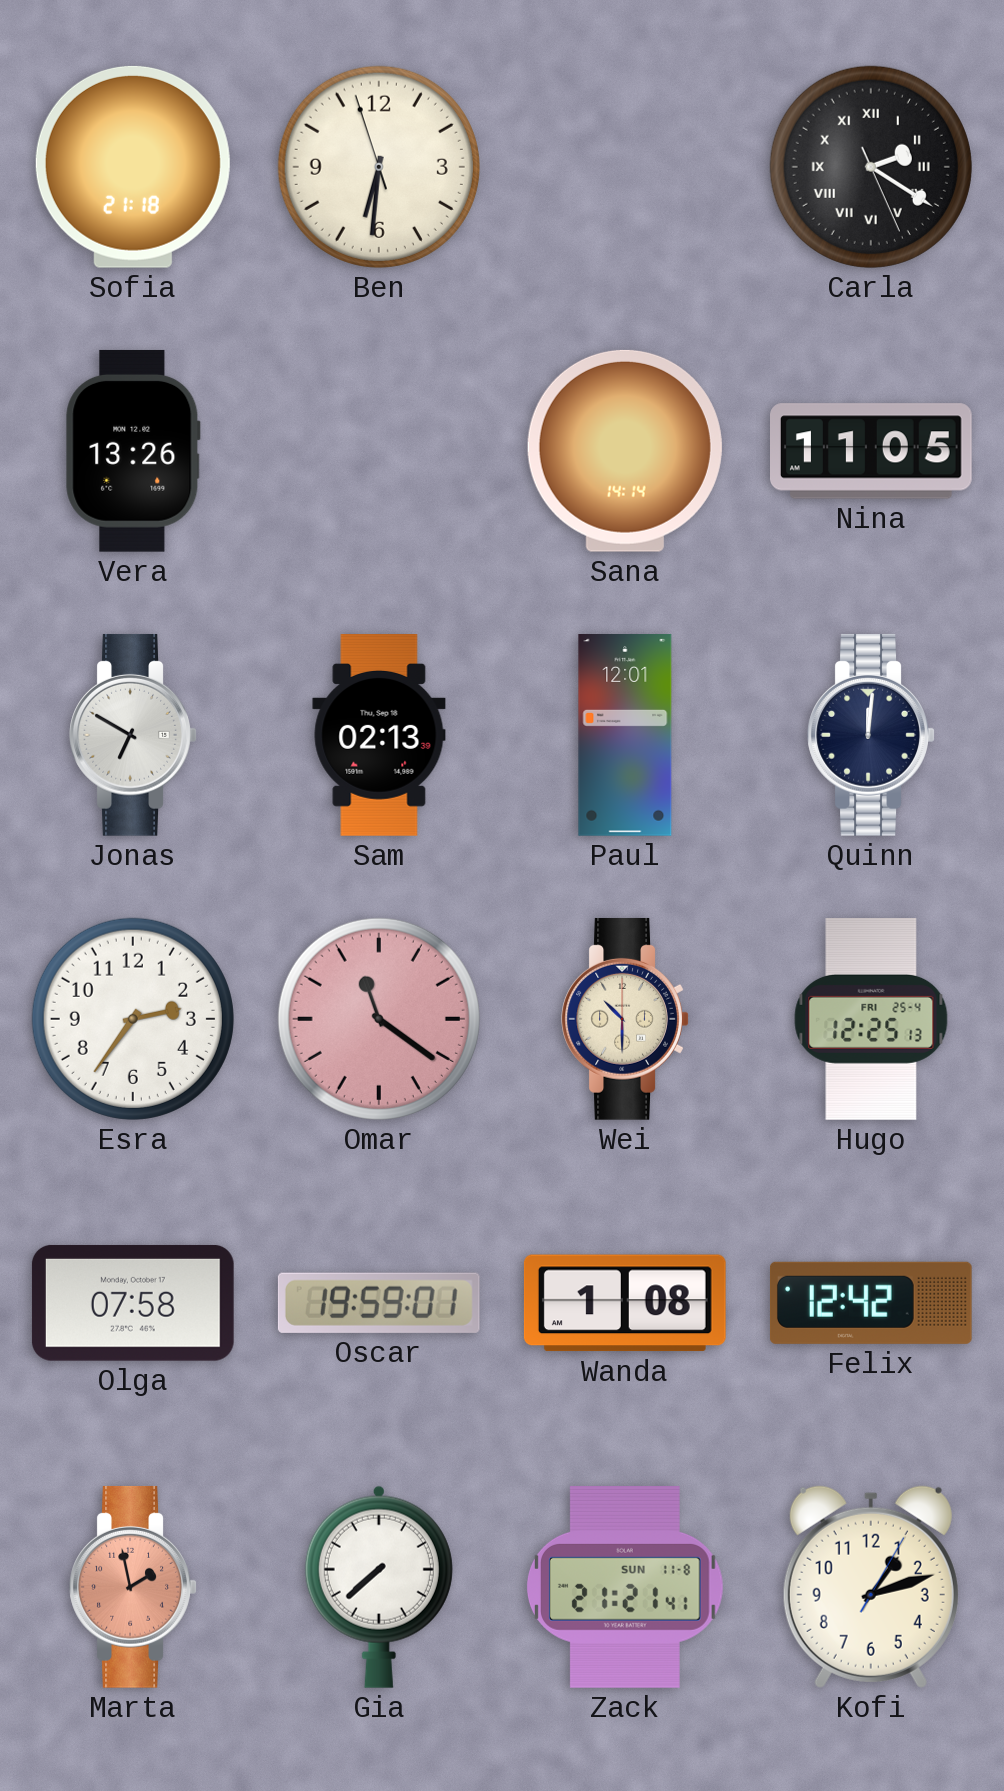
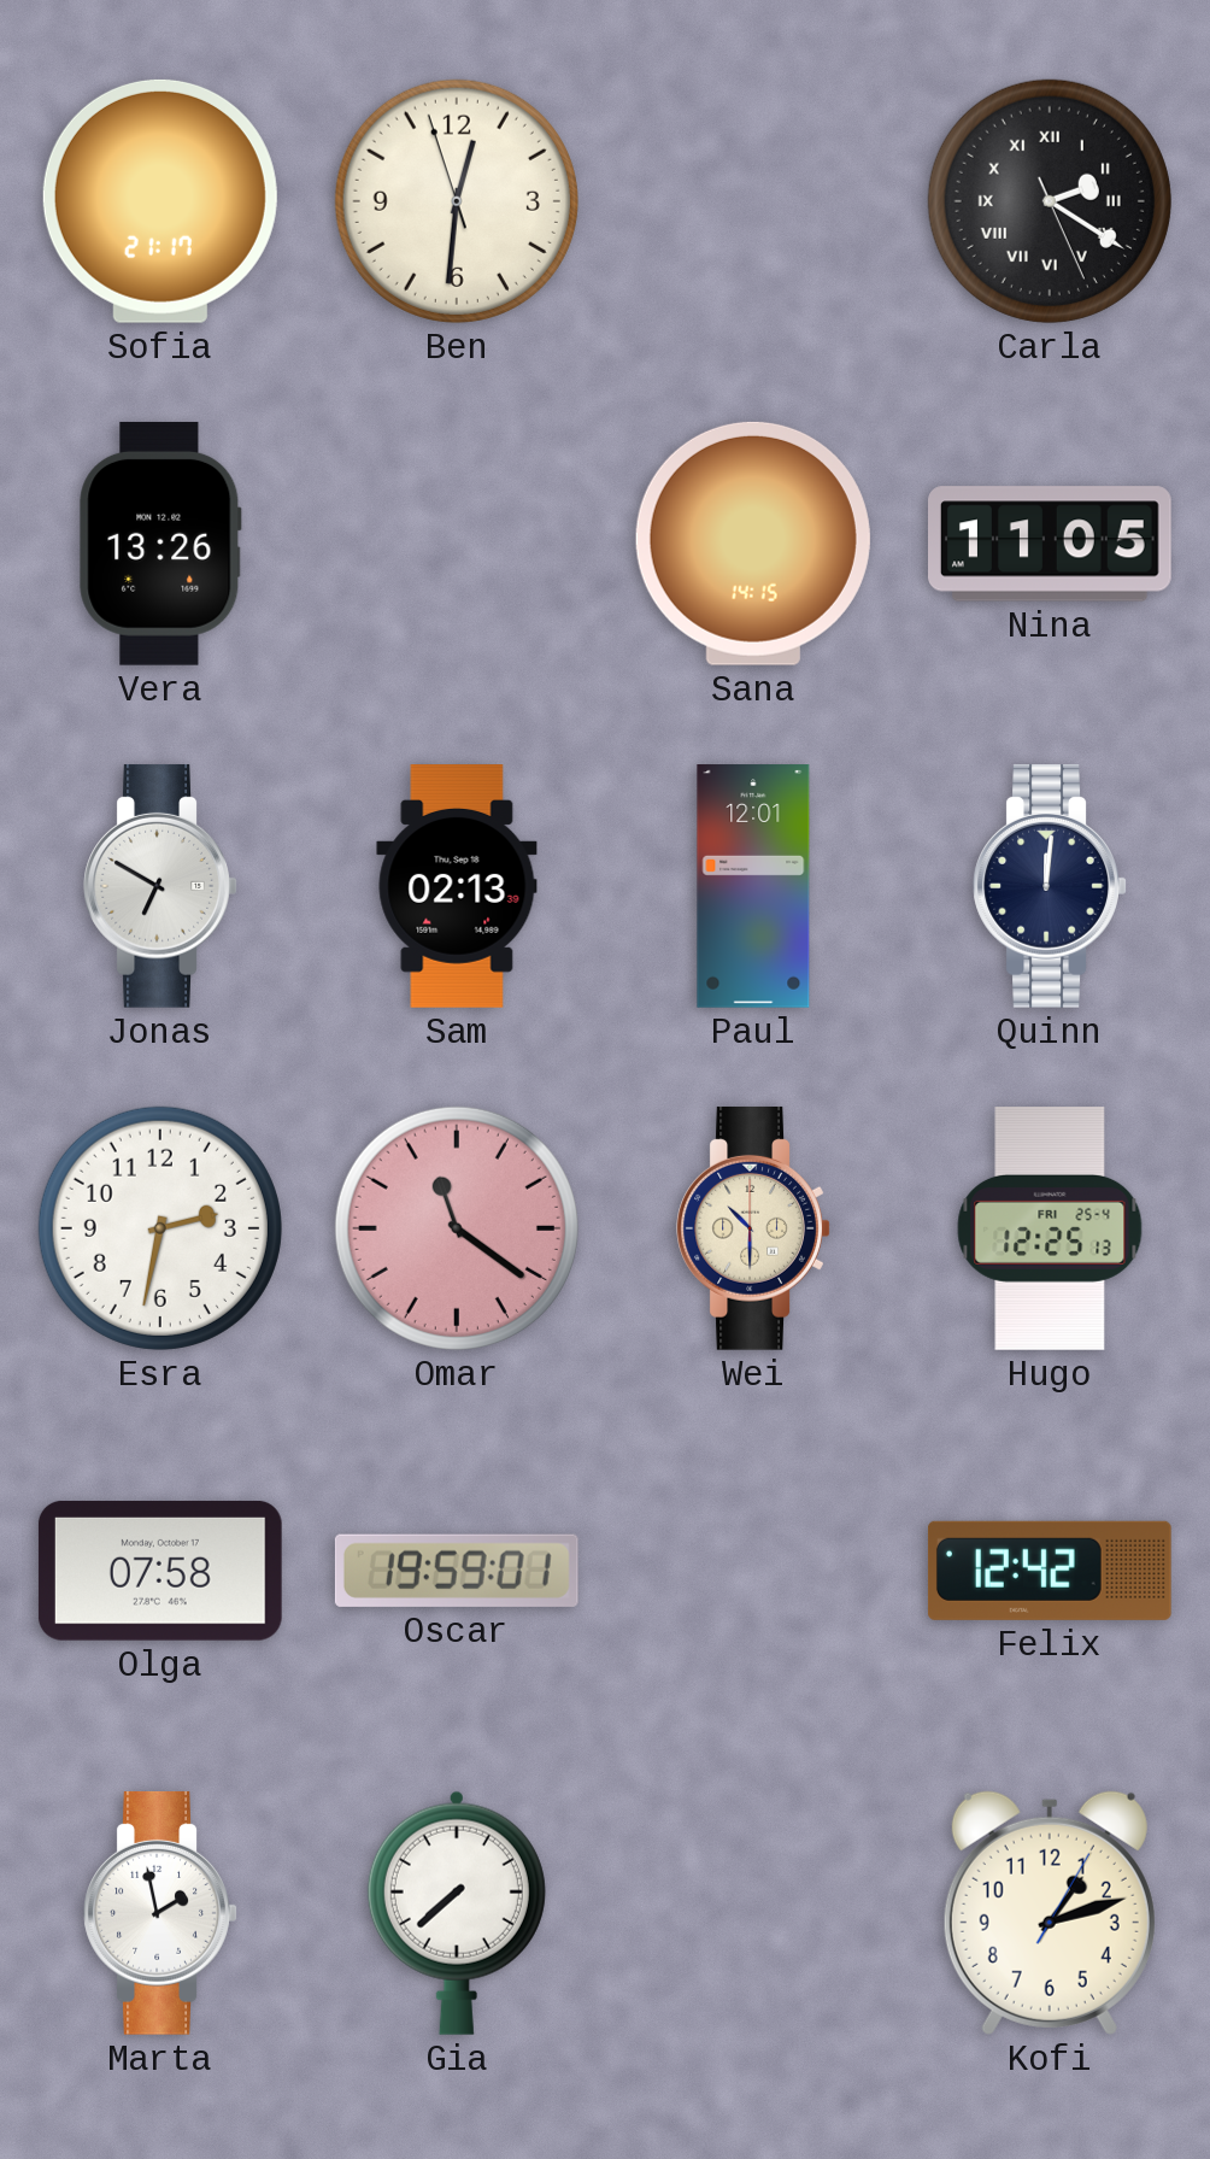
Sofia: 21:18 -> 21:17 (160, 201)
Ben: 6:30 -> 12:30 (457, 201)
Sana: 14:14 -> 14:15 (753, 544)
Esra: 2:36 -> 2:32 (160, 1228)
Wanda: 1:08 -> none (625, 1303)
Marta dial: salmon -> white (160, 1913)
Zack: 21:21 -> none (625, 1587)
